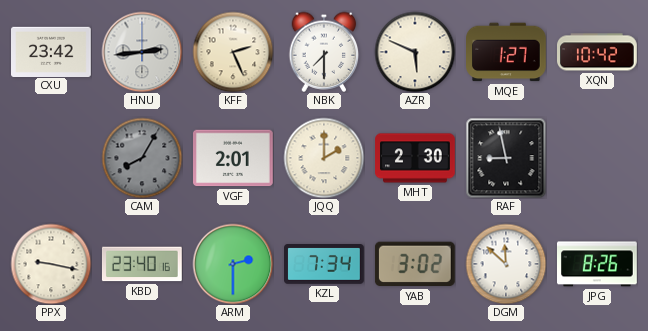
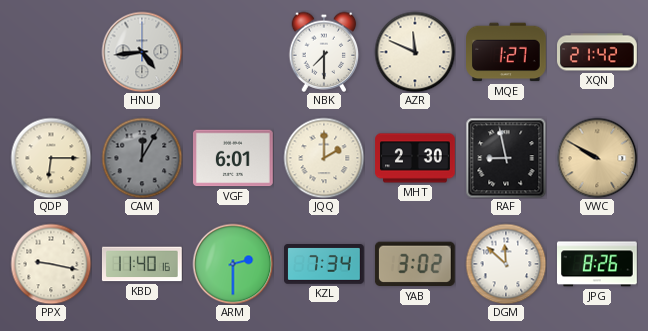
CXU: 23:42 -> none (52, 51)
HNU: 2:44 -> 4:44 (142, 52)
KFF: 2:26 -> none (233, 52)
AZR: 5:49 -> 11:49 (415, 52)
XQN: 10:42 -> 21:42 (597, 52)
QDP: none -> 6:15 (51, 158)
CAM: 8:05 -> 12:05 (142, 158)
VGF: 2:01 -> 6:01 (234, 158)
VWC: none -> 9:50 (597, 158)
KBD: 23:40 -> 11:40 (142, 264)
